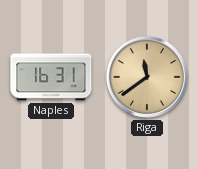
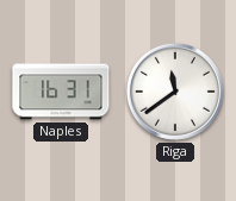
Riga dial: champagne -> white (175, 92)
